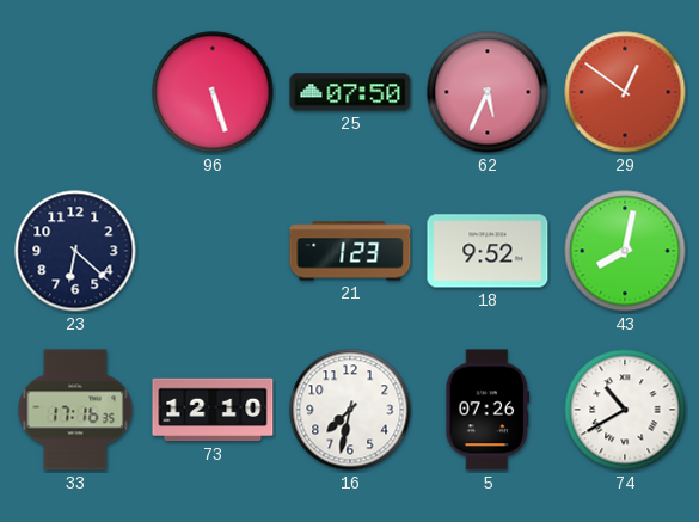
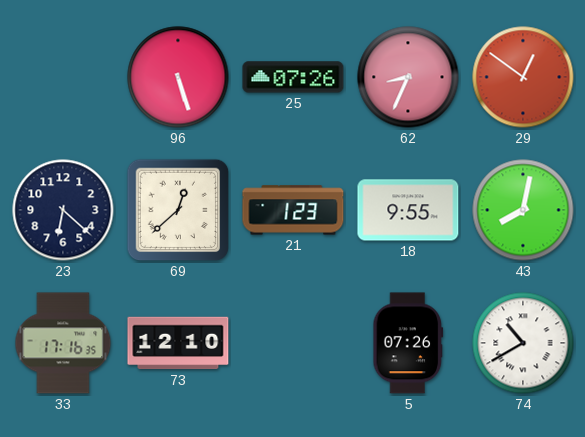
25: 07:50 -> 07:26 (293, 77)
62: 5:34 -> 8:34 (408, 77)
69: none -> 12:38 (178, 210)
18: 9:52 -> 9:55 (408, 210)
16: 7:32 -> none (350, 410)
